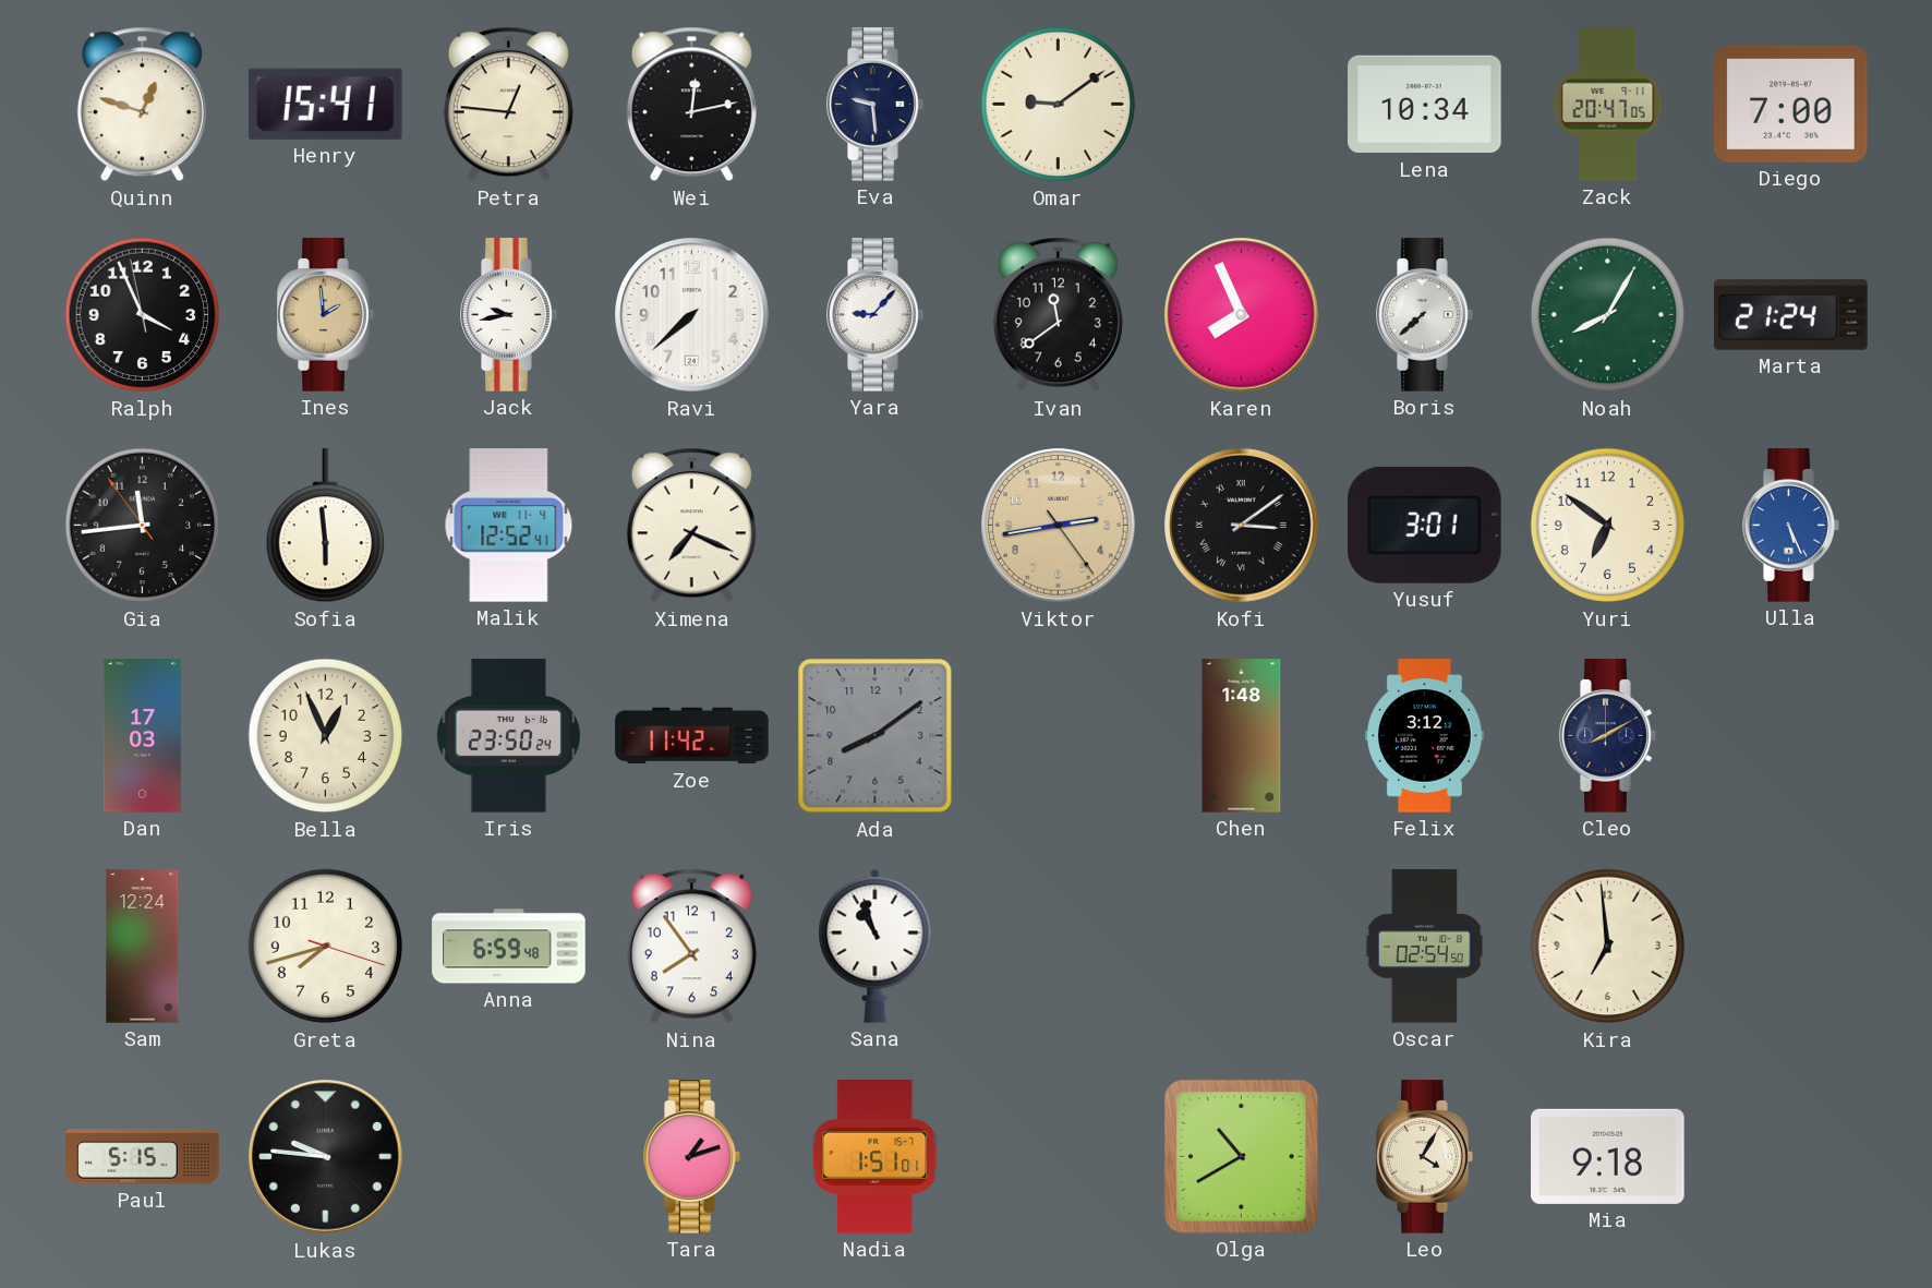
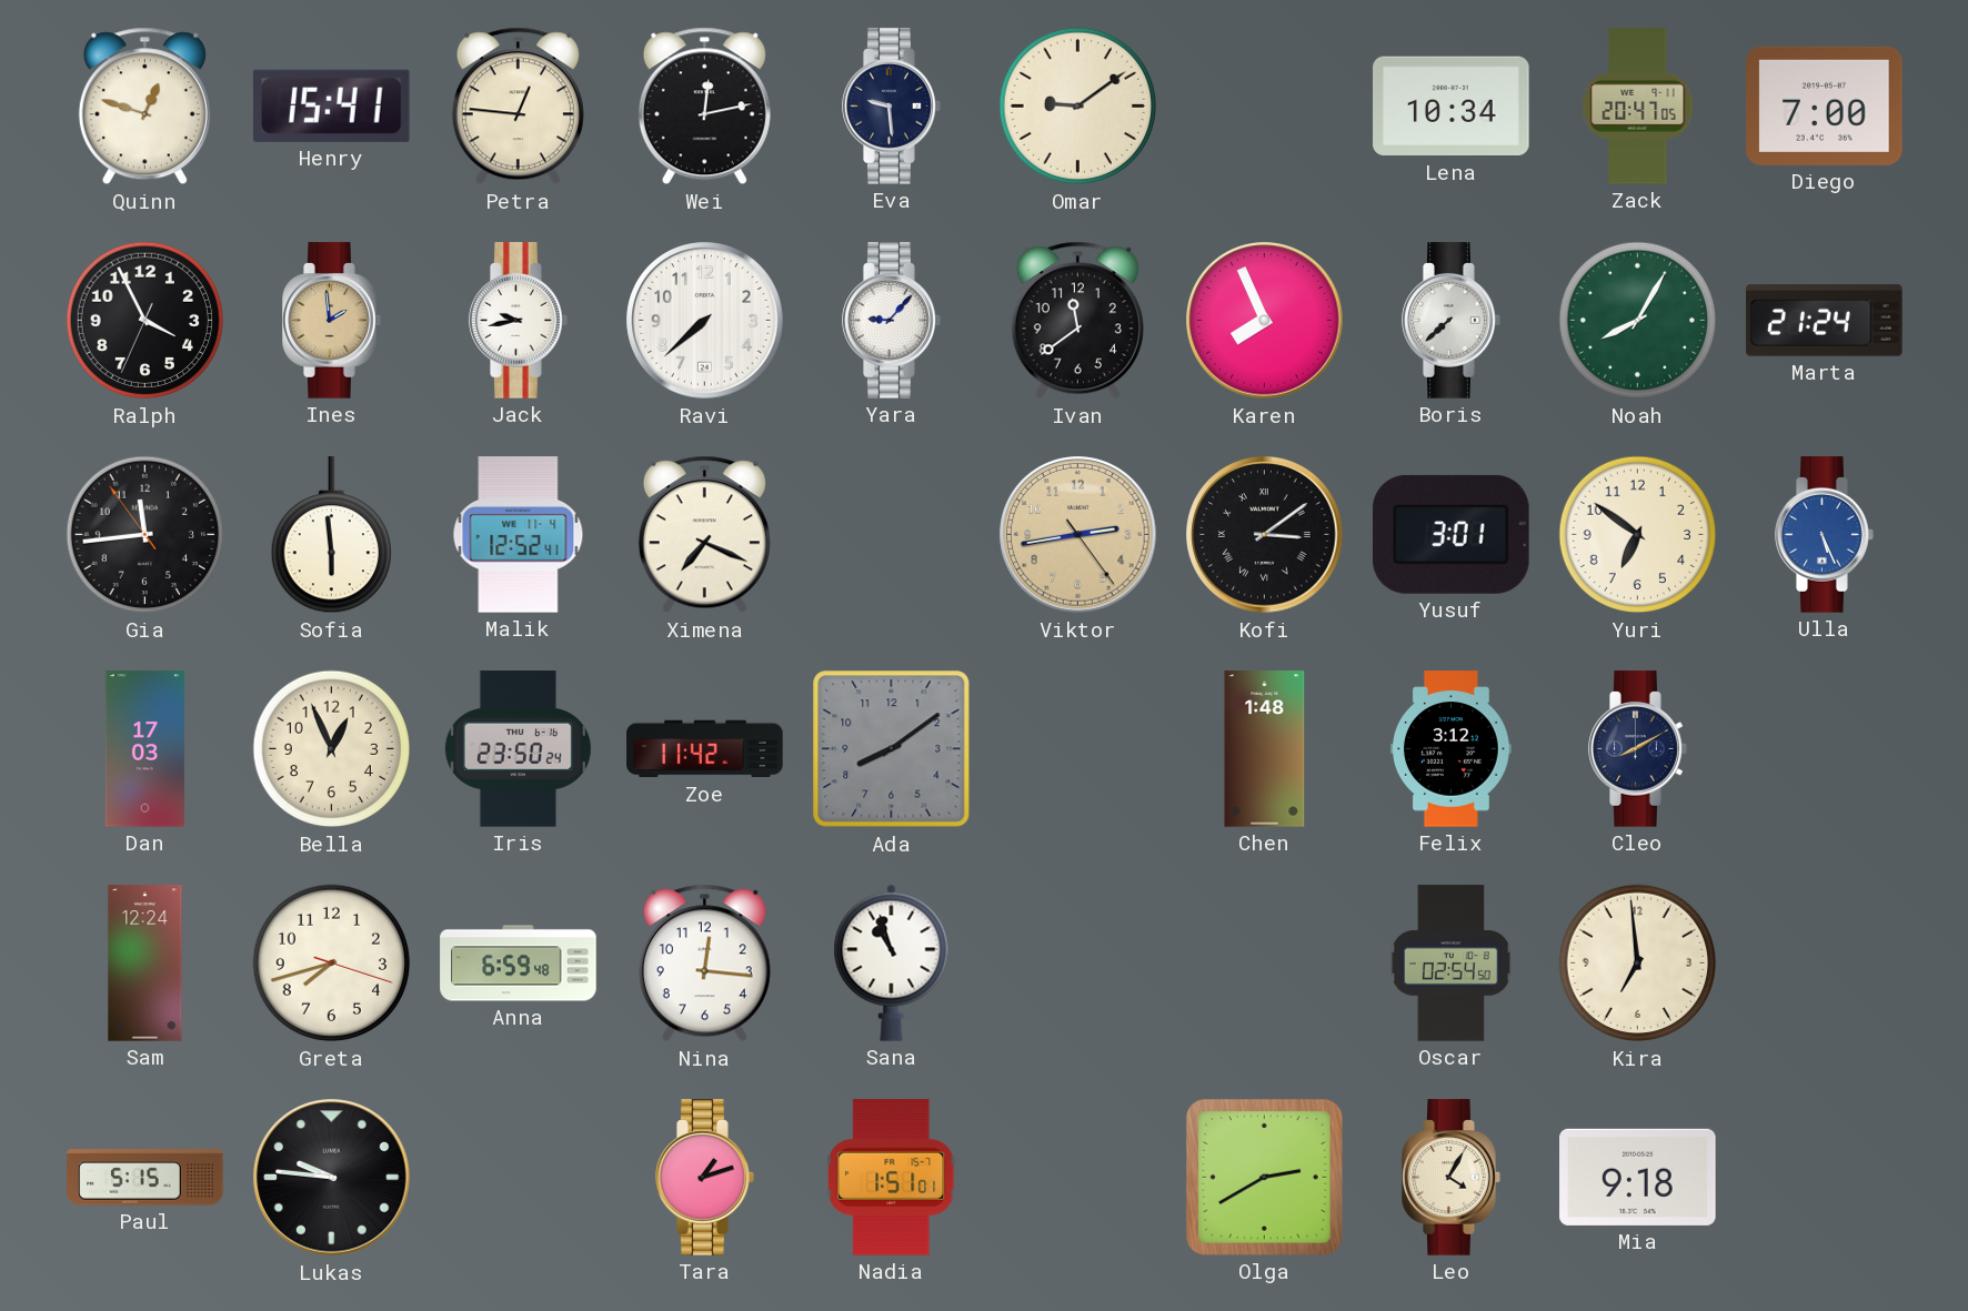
Ralph: 3:55:58 -> 3:55:34 (145, 321)
Nina: 7:54 -> 12:16 (704, 964)
Olga: 10:40 -> 2:40 (1264, 1177)
